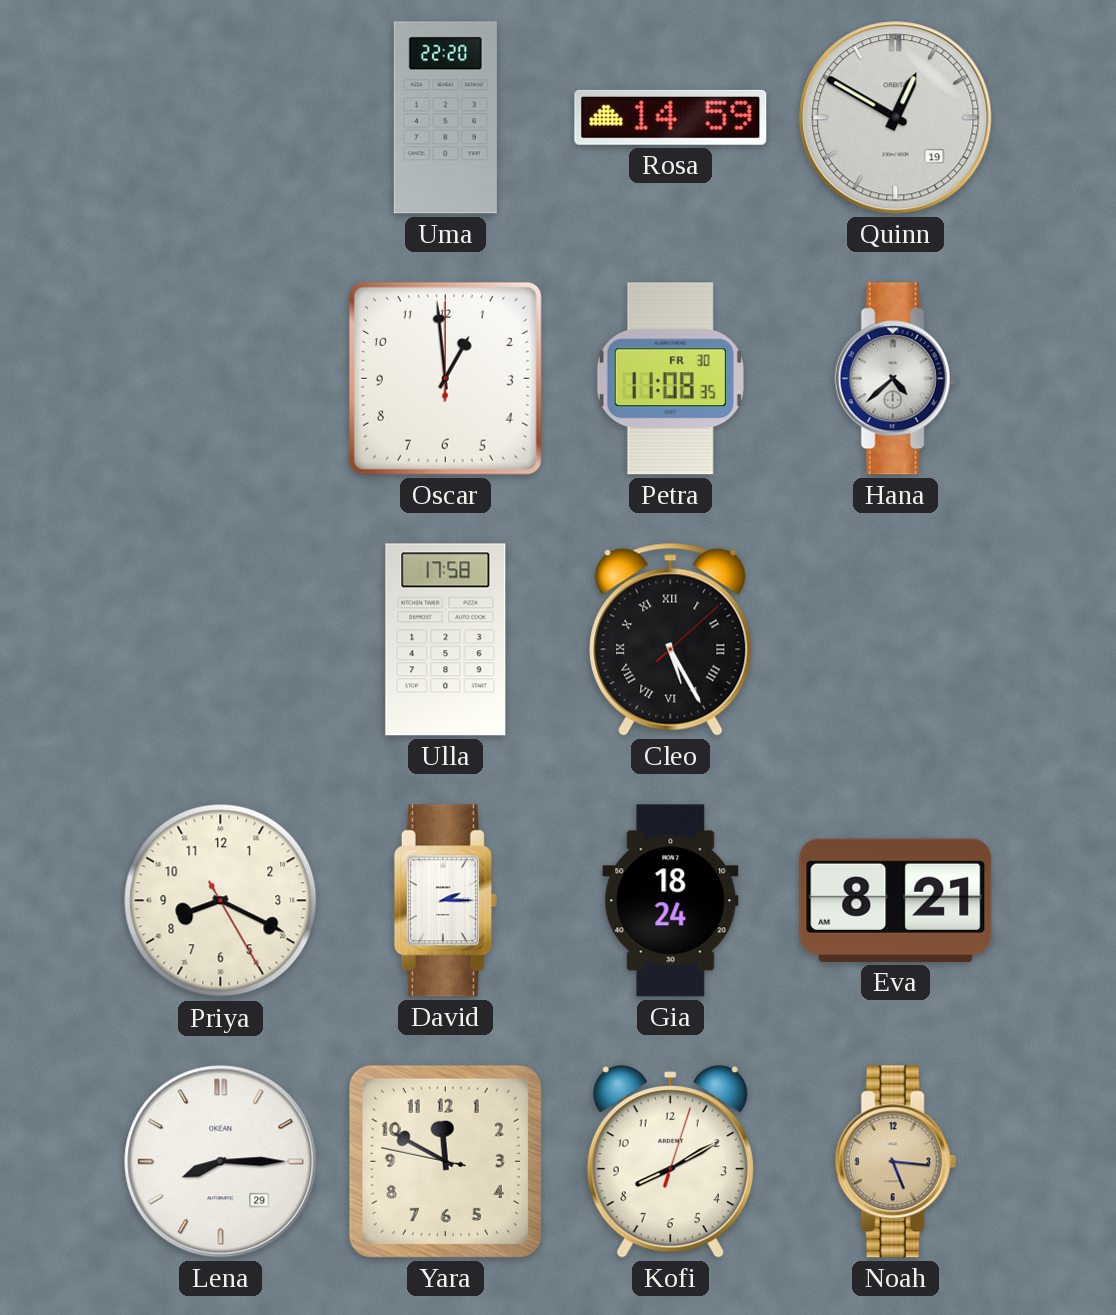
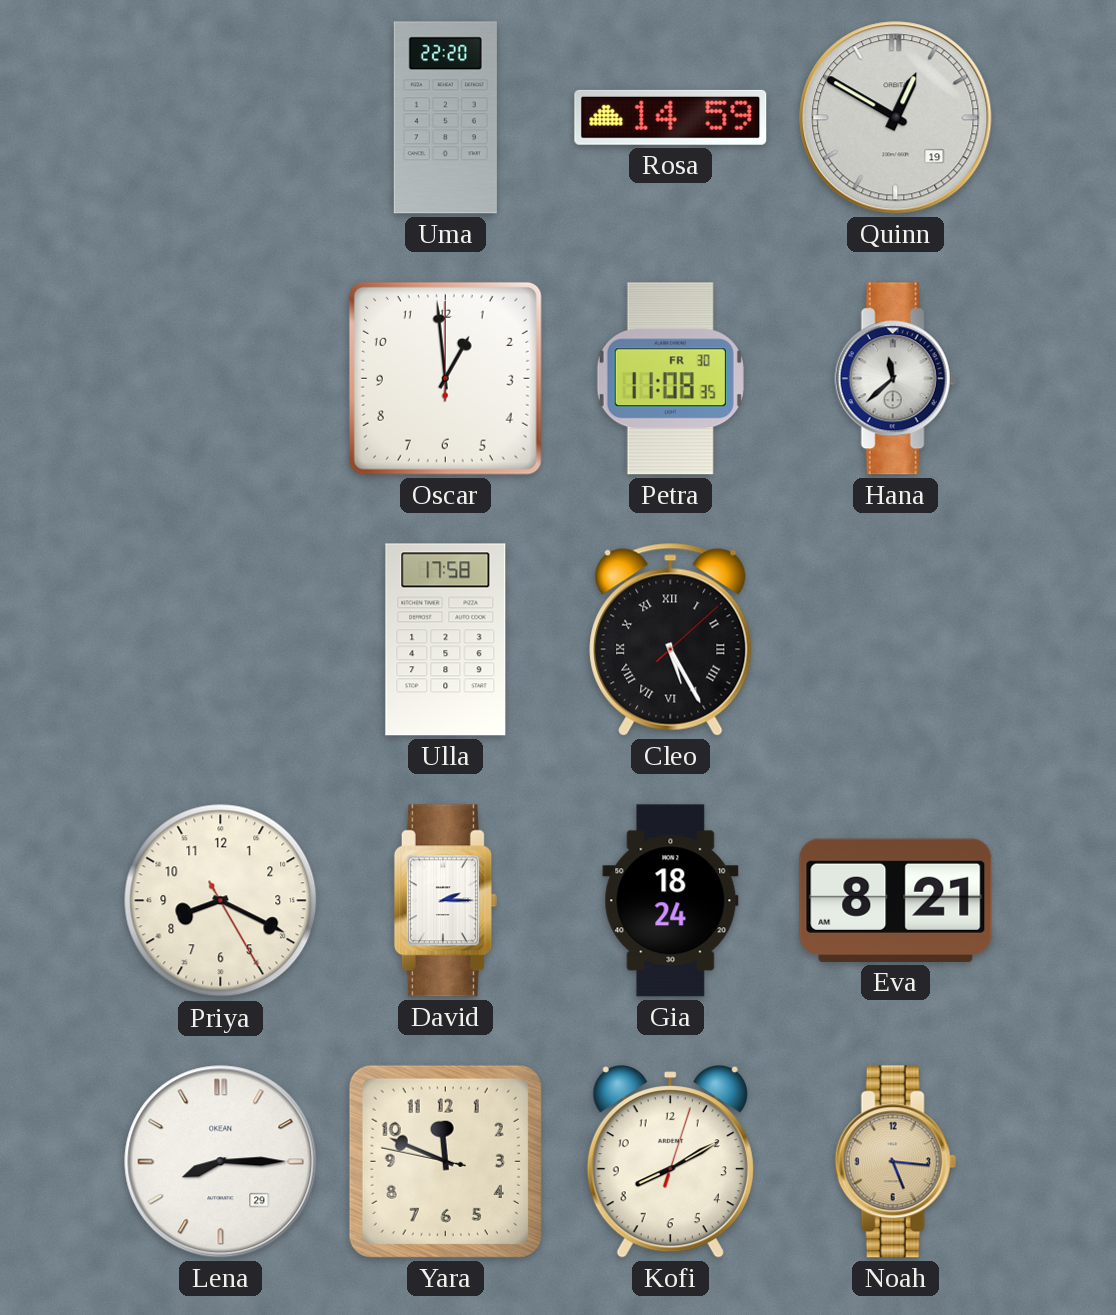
Hana: 4:38 -> 11:38 (895, 379)
Yara: 11:49 -> 11:48 (445, 1161)
